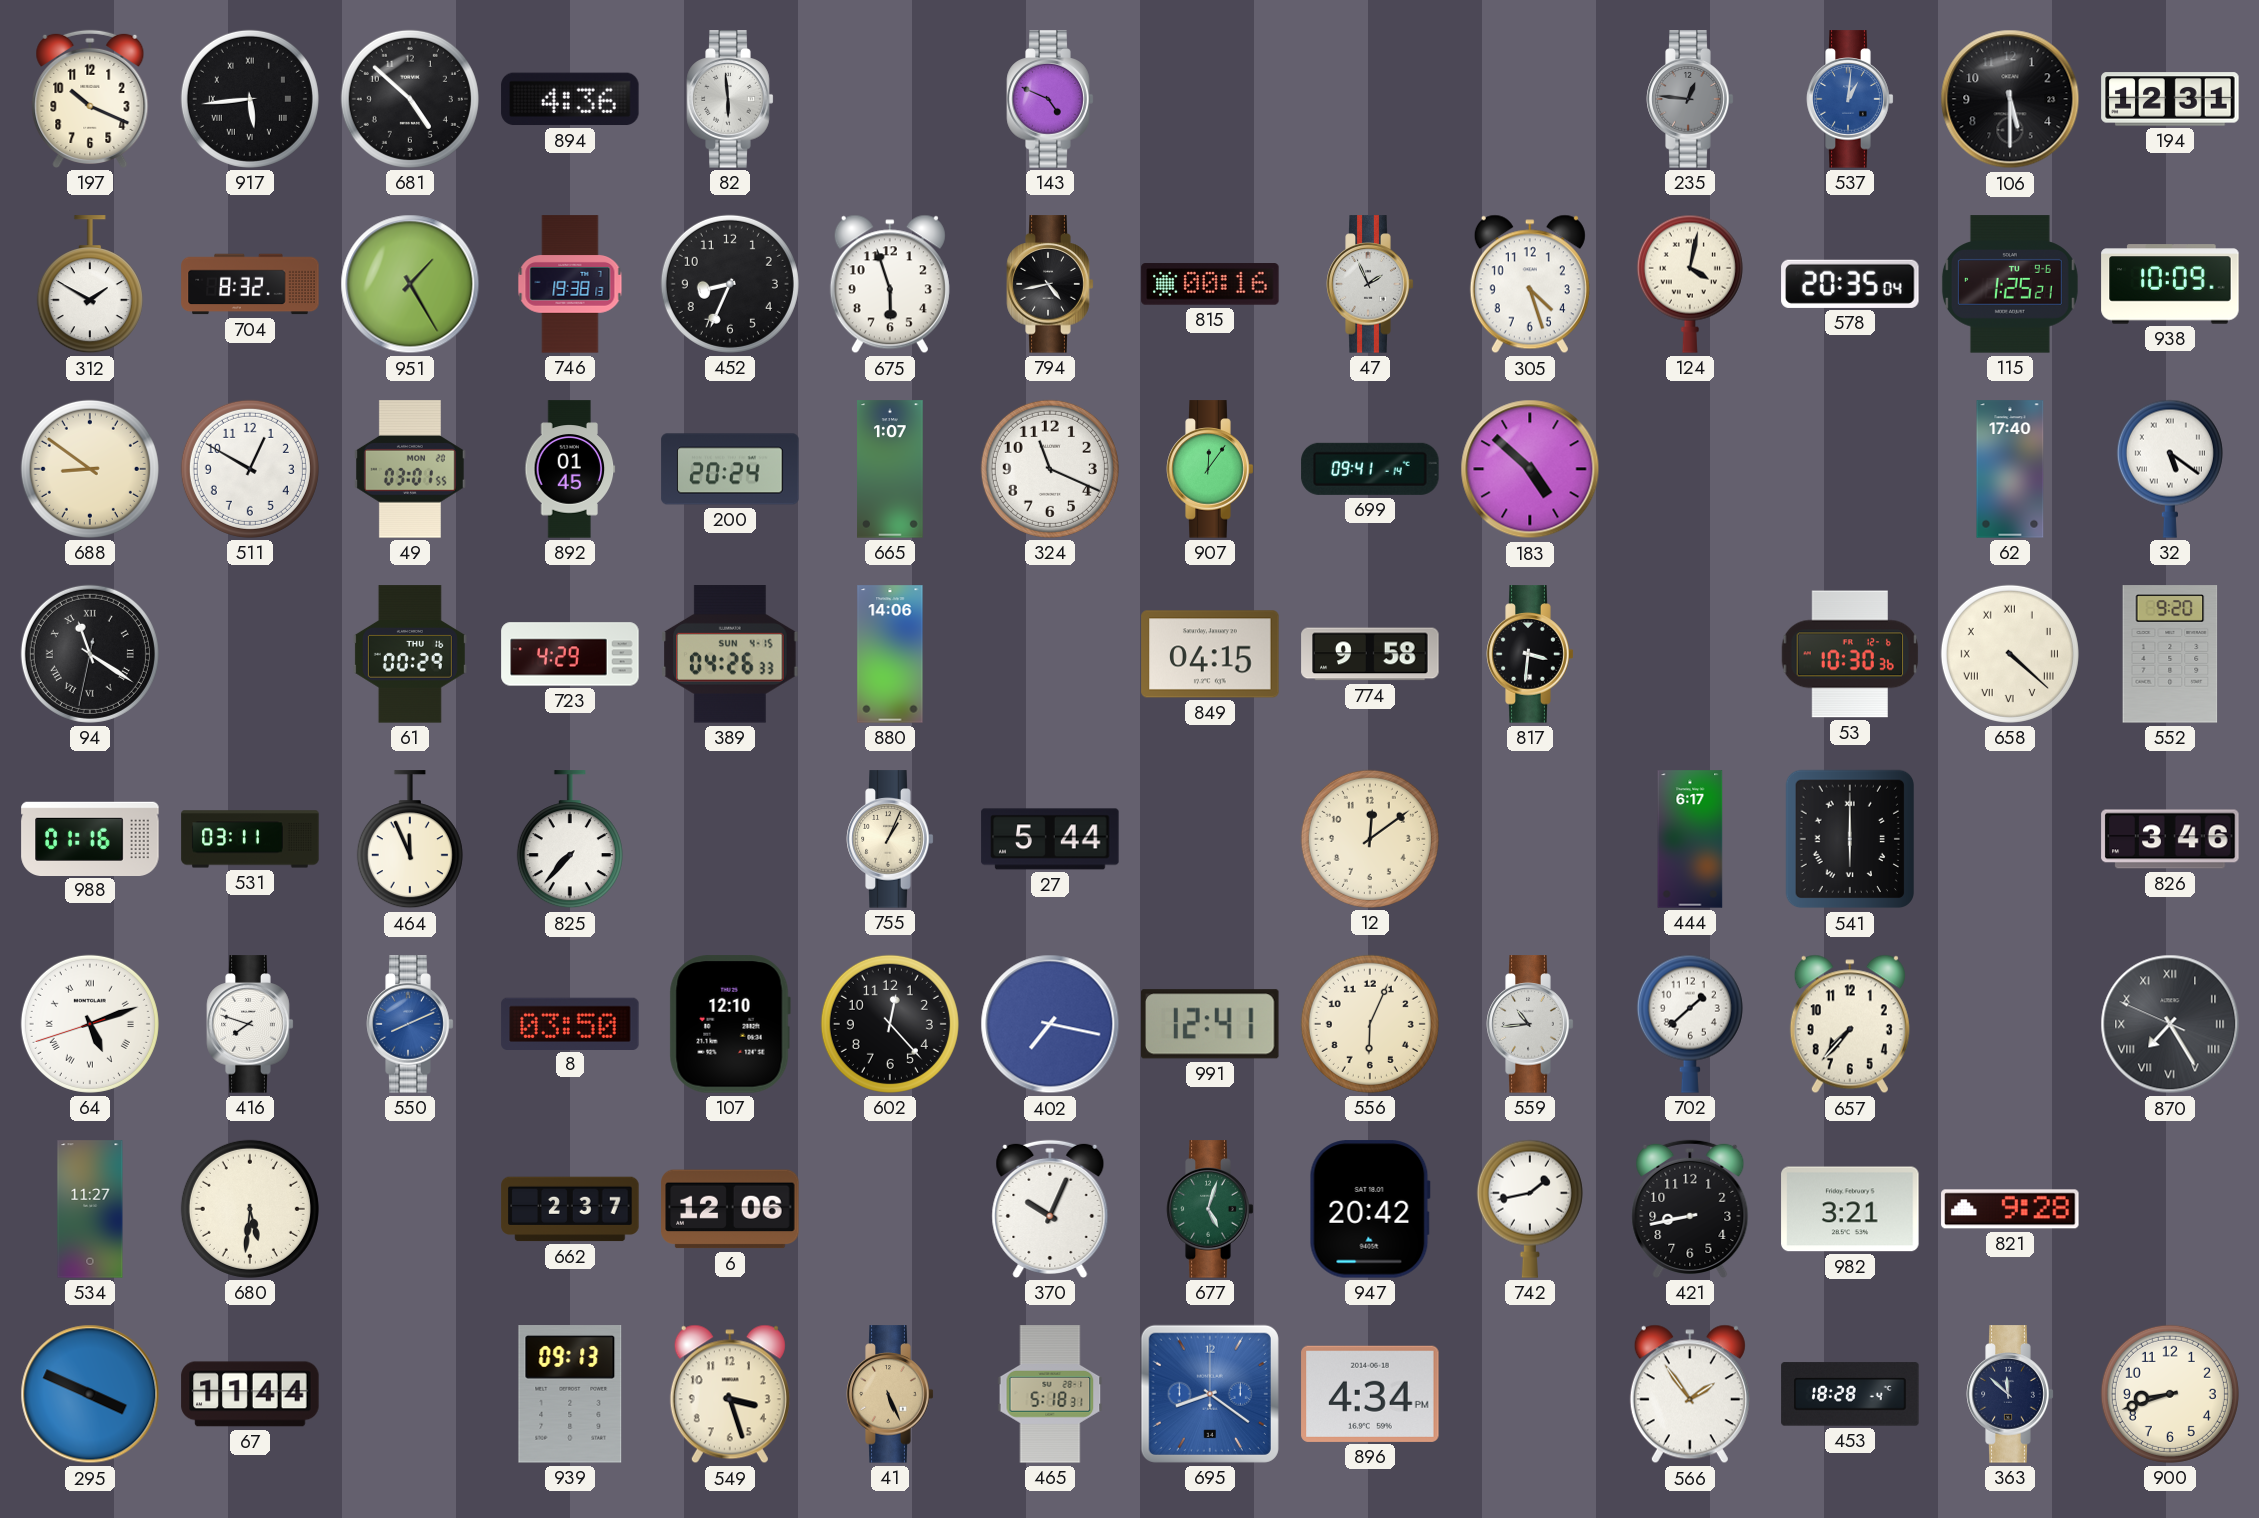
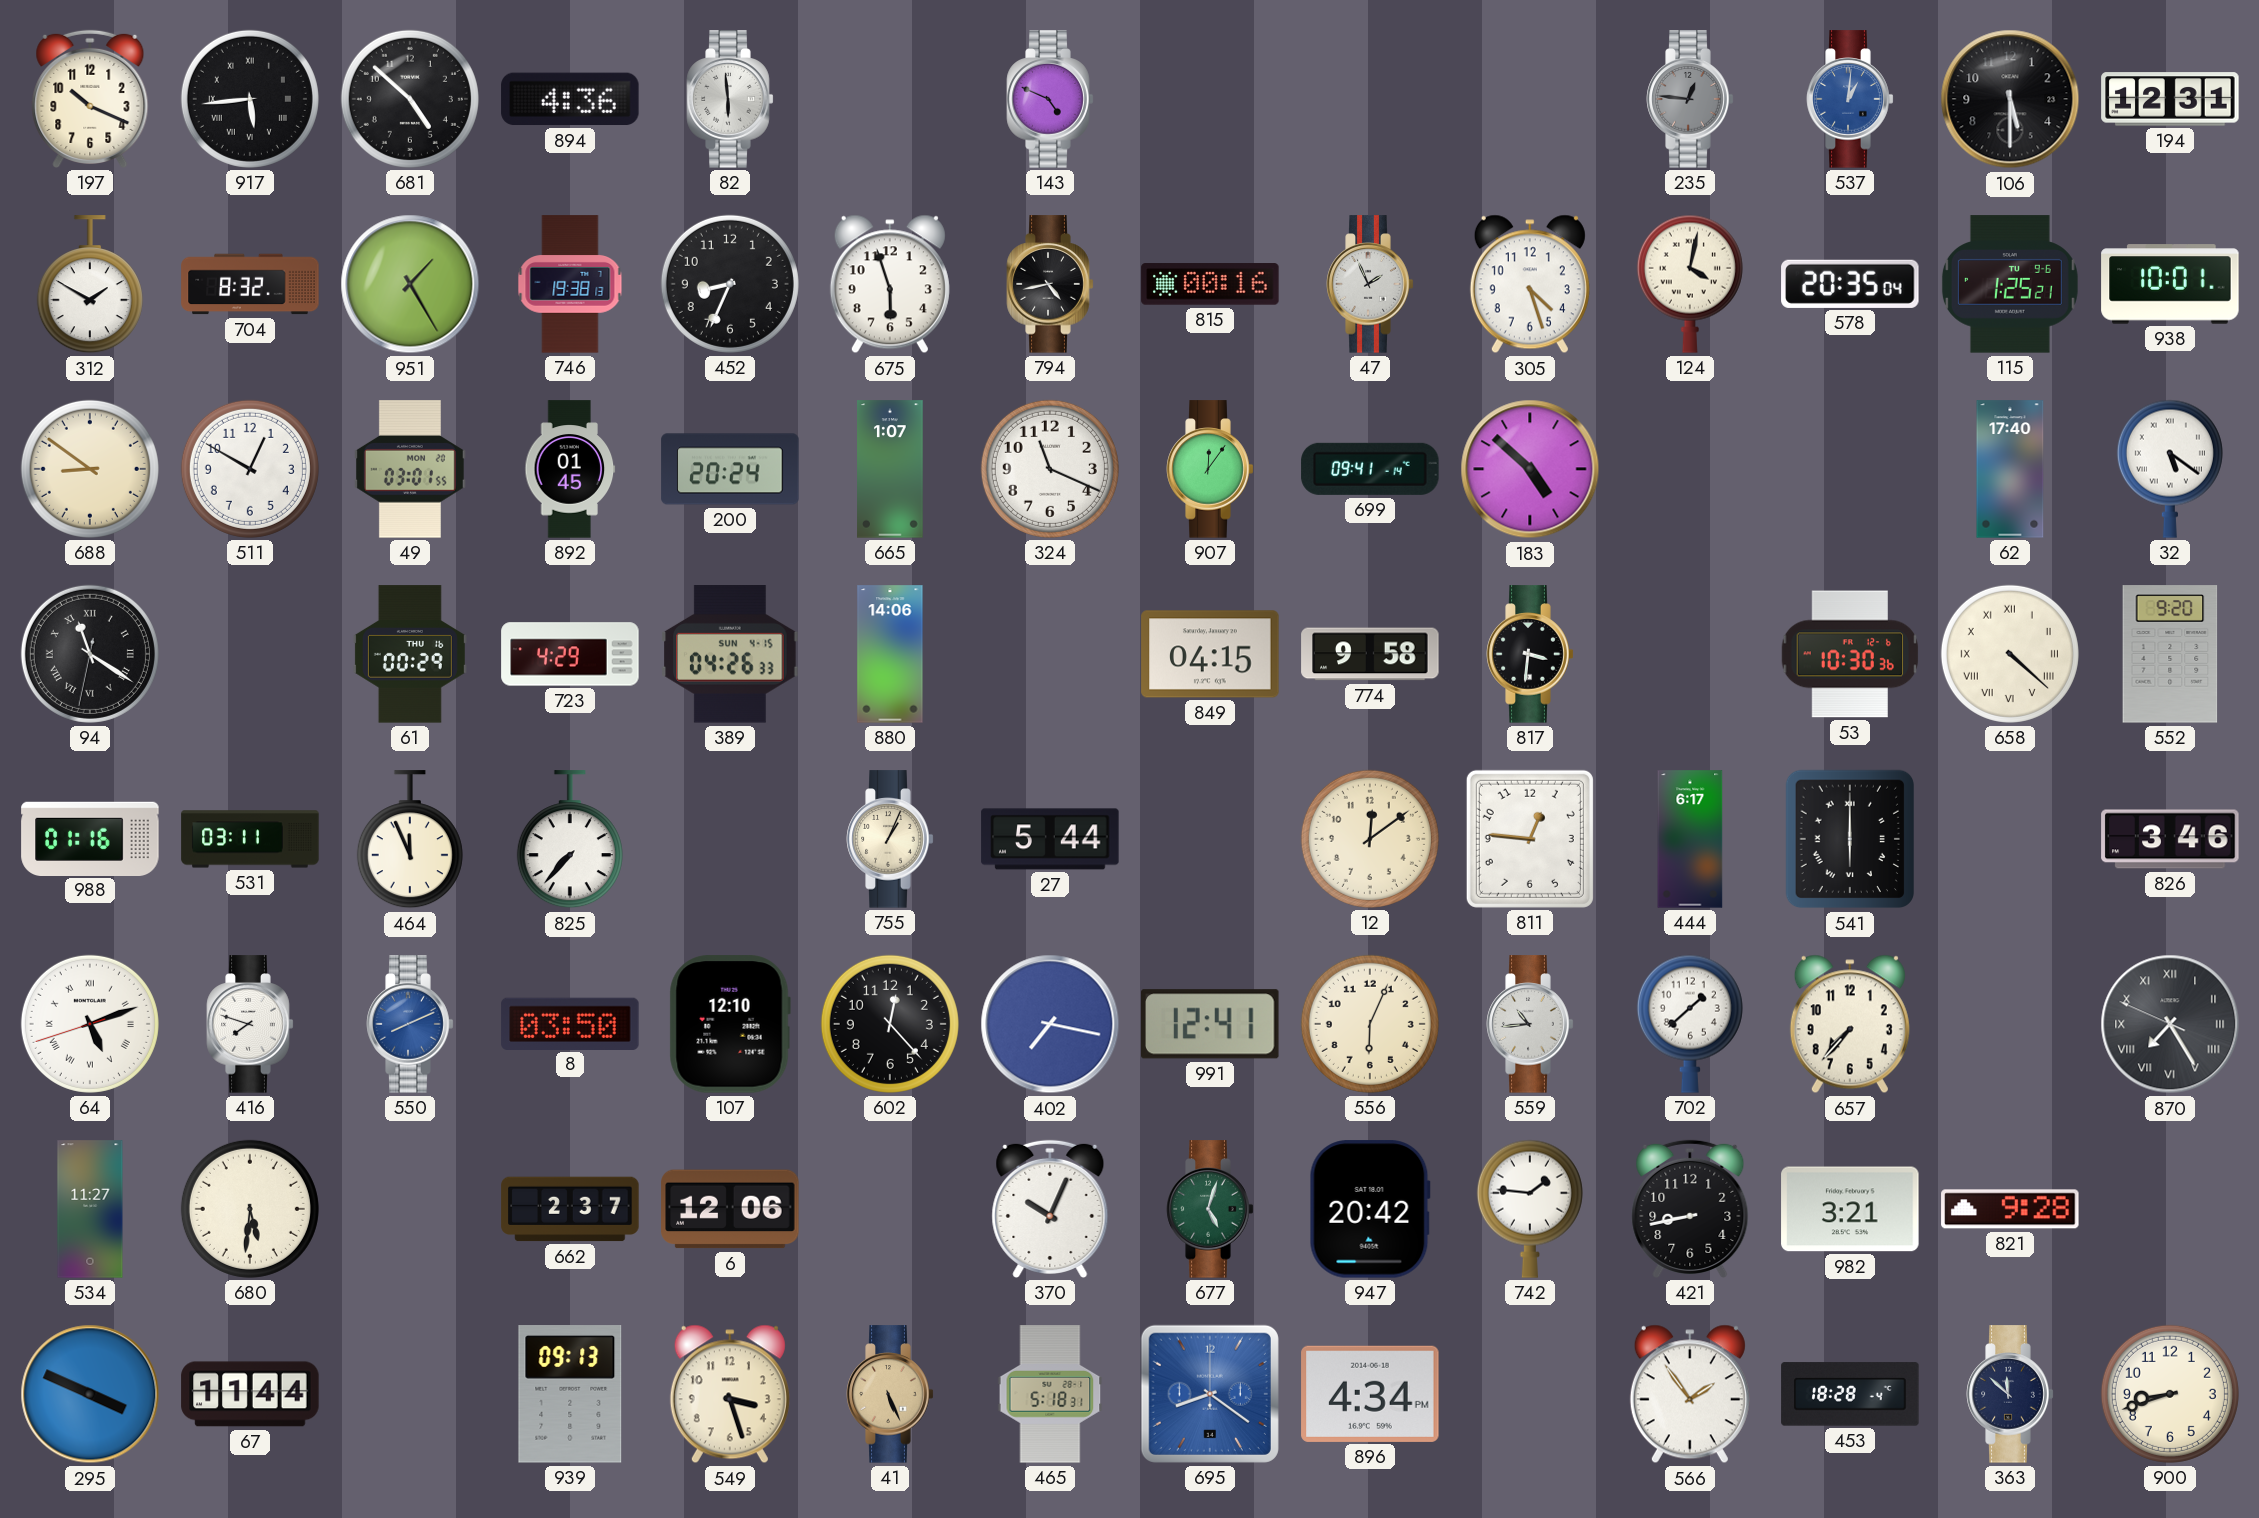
938: 10:09 -> 10:01 (2170, 284)
811: none -> 12:46 (1530, 839)
742: 1:43 -> 1:46 (1530, 1209)
